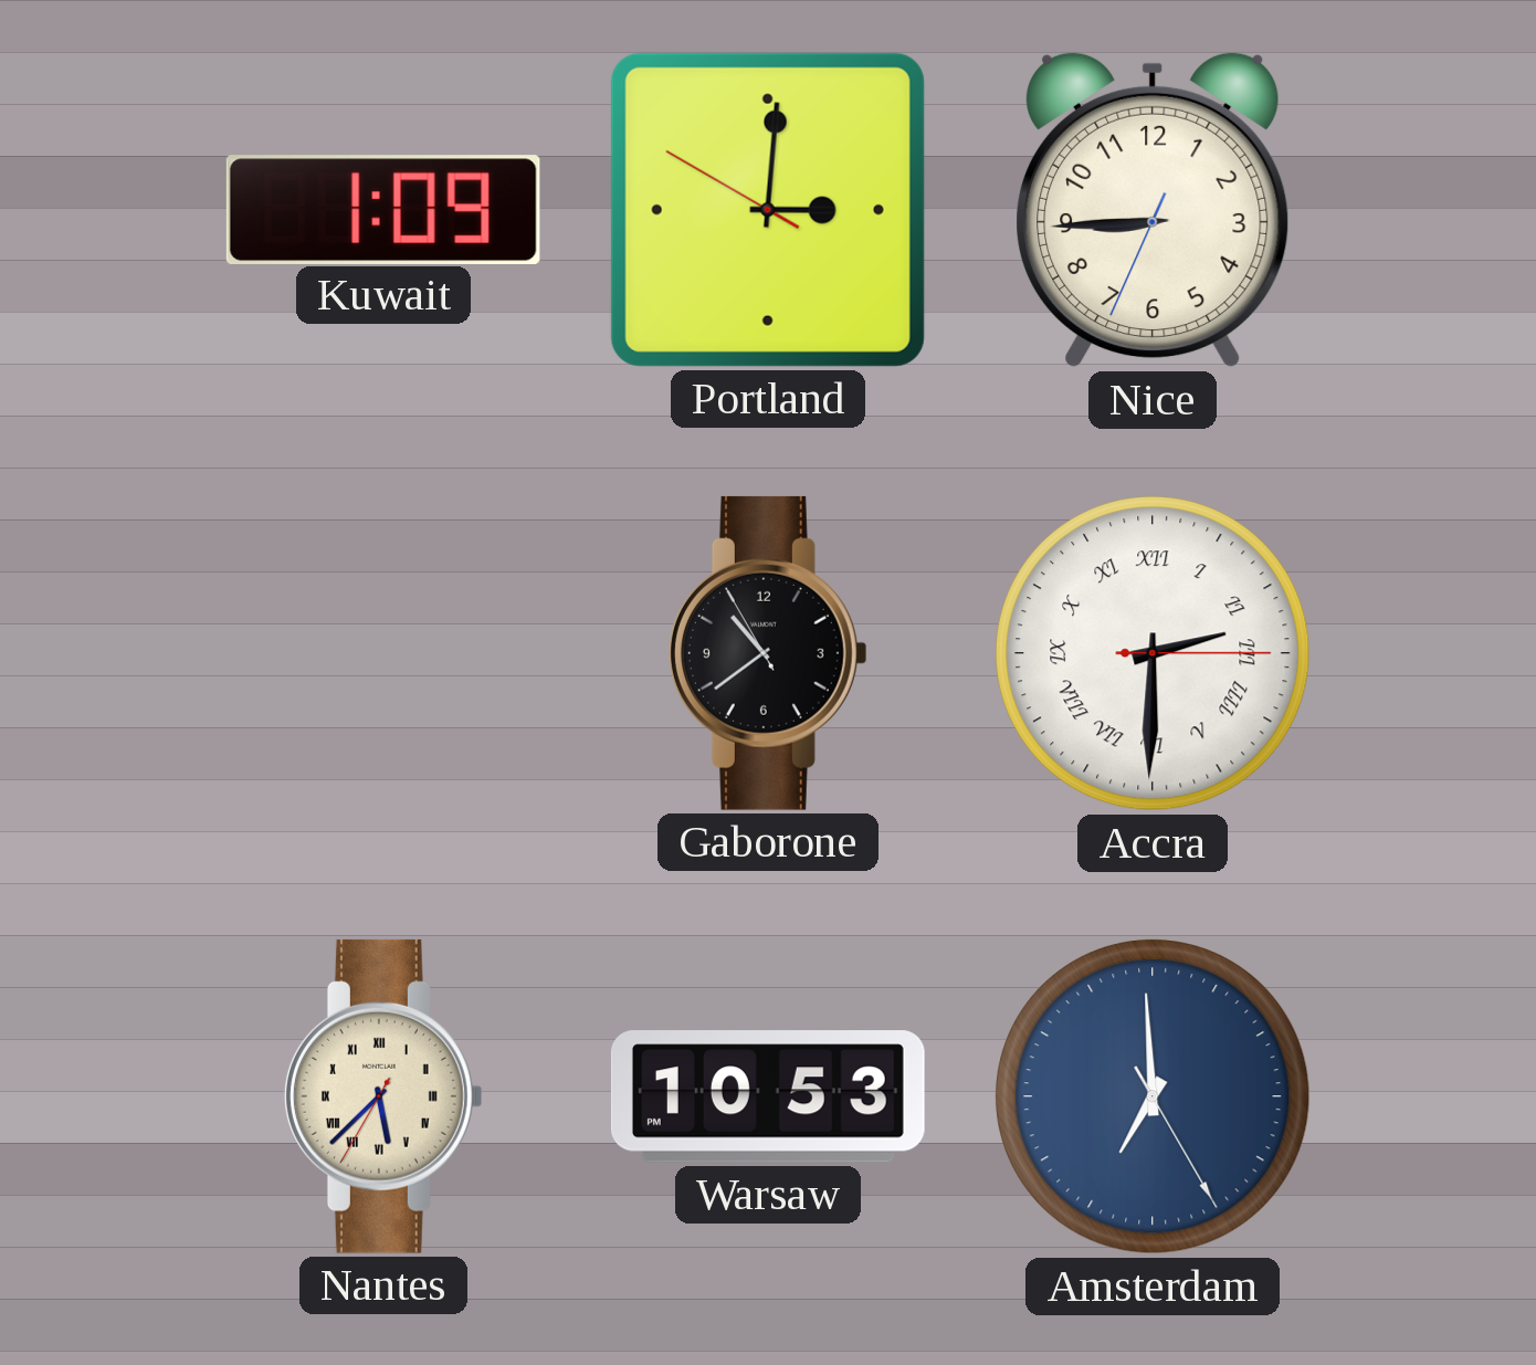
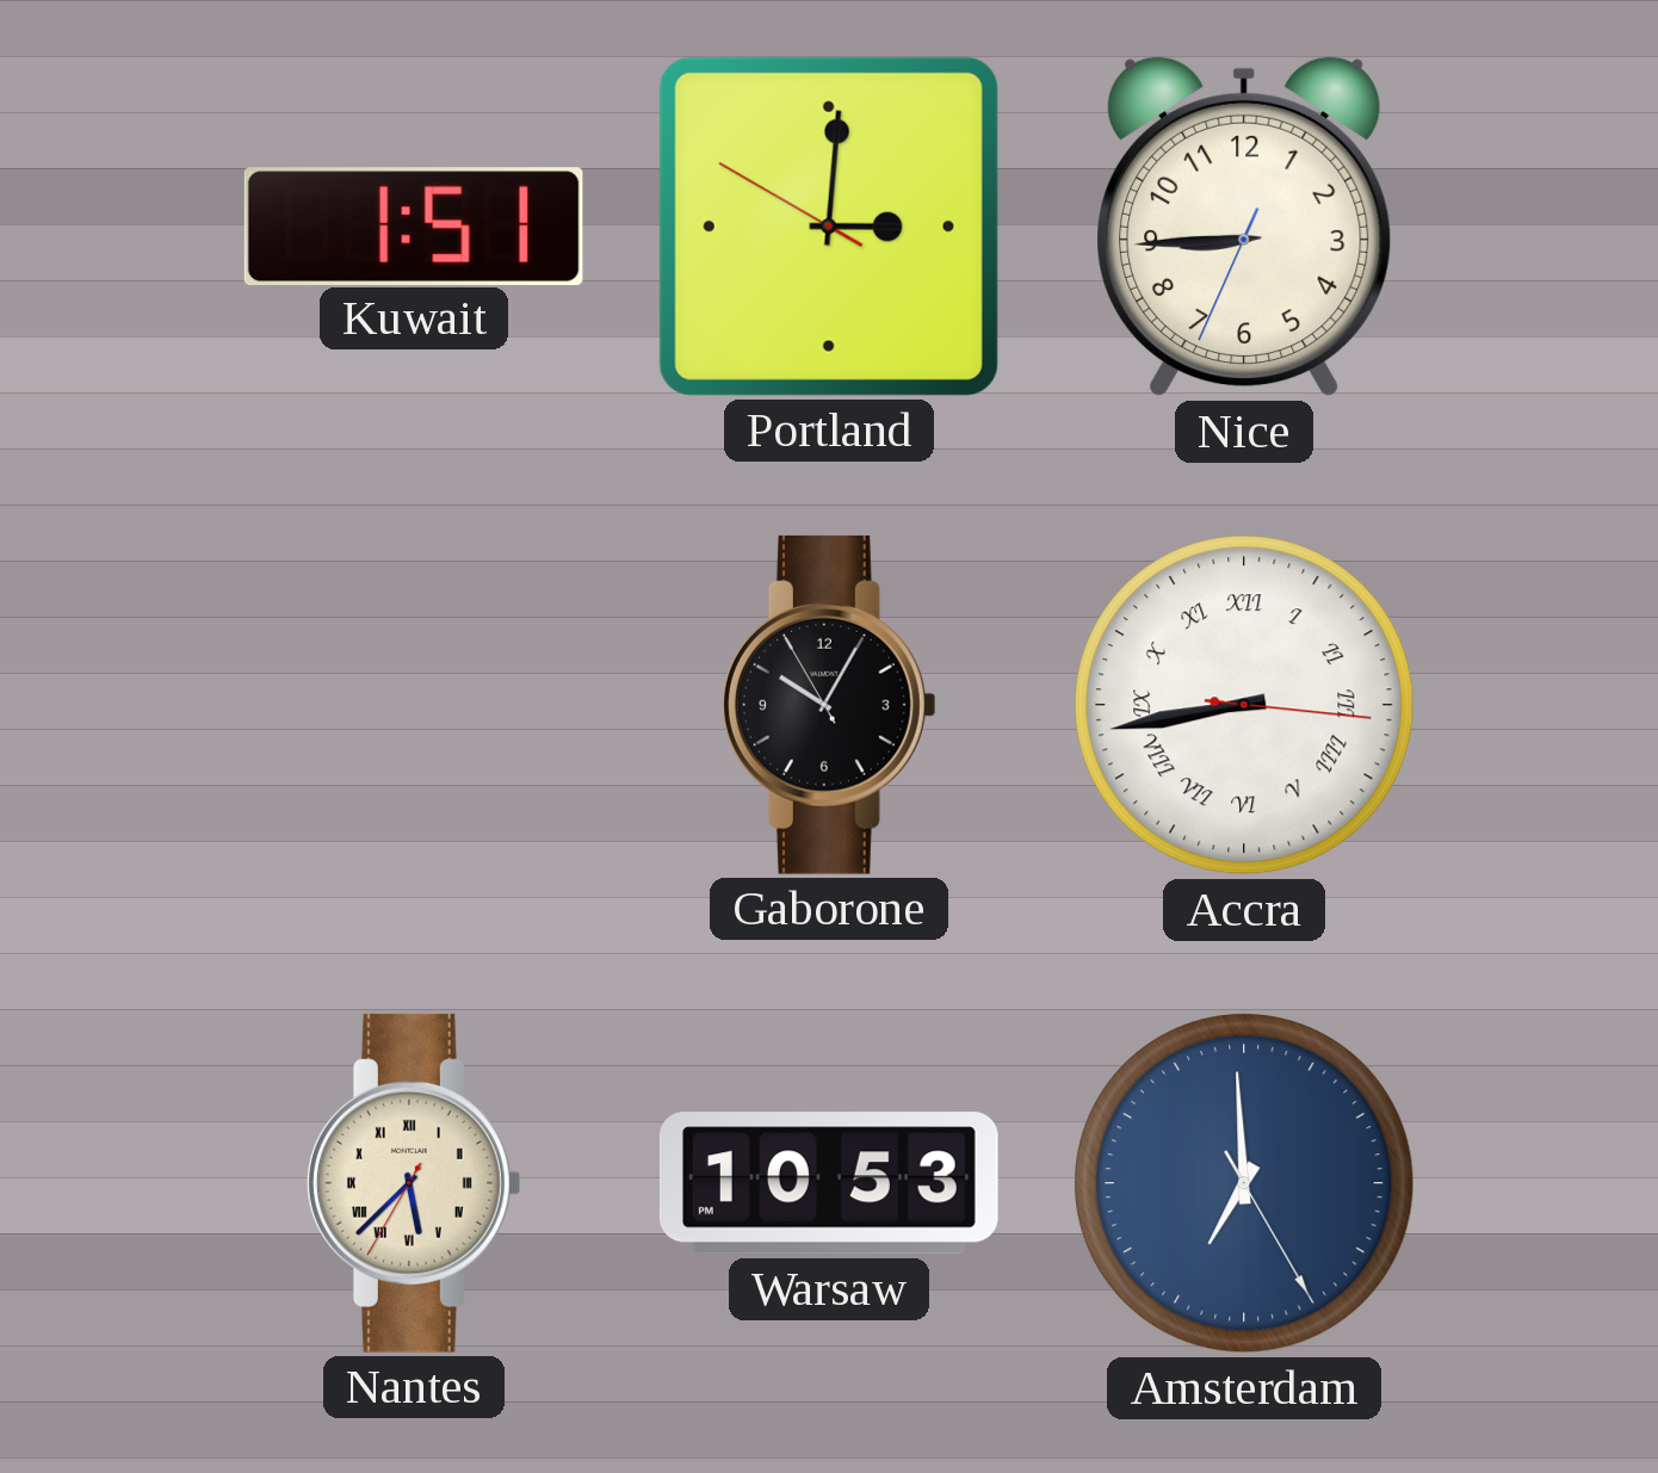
Kuwait: 1:09 -> 1:51 (414, 225)
Gaborone: 10:38 -> 10:04 (829, 705)
Accra: 2:30 -> 8:43 (1244, 705)
